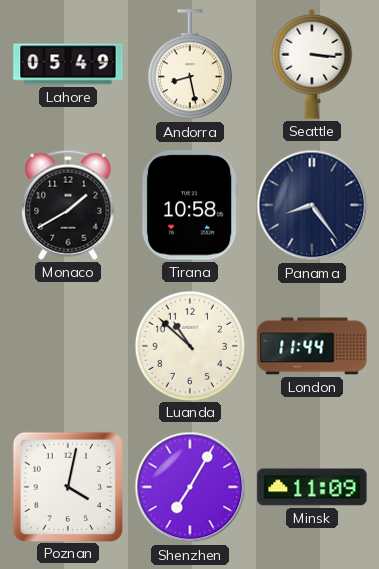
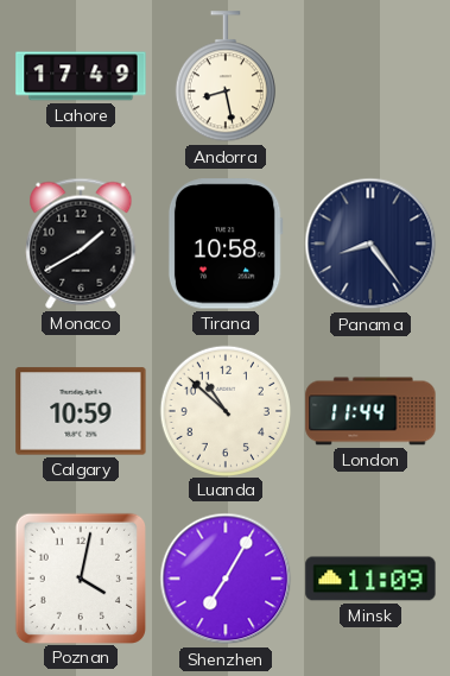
Lahore: 05:49 -> 17:49 (81, 76)
Seattle: 3:16 -> none (312, 64)
Calgary: none -> 10:59 (81, 411)
